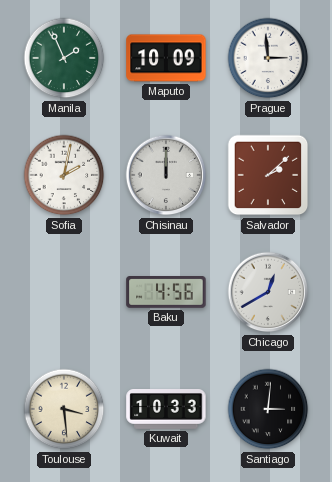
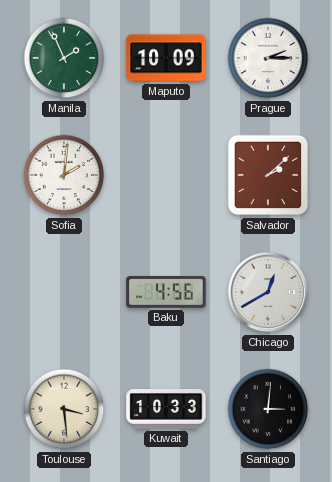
Prague: 2:59 -> 2:15 (268, 58)
Sofia: 2:02 -> 2:01 (64, 175)
Chisinau: 12:00 -> none (166, 175)
